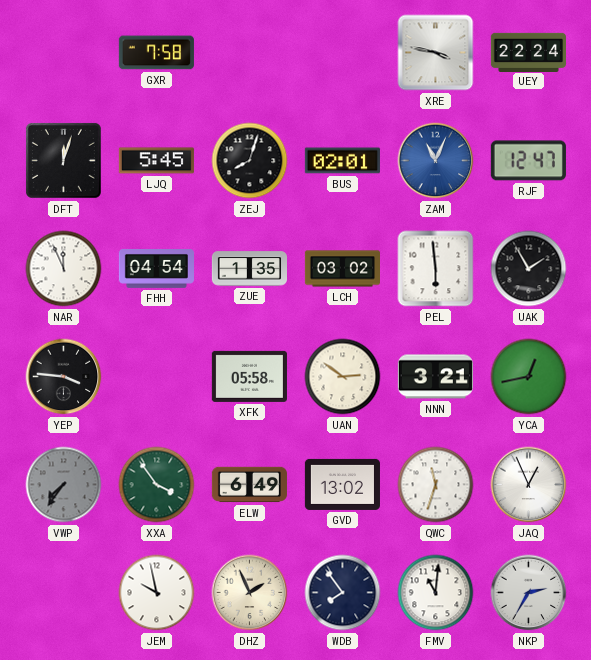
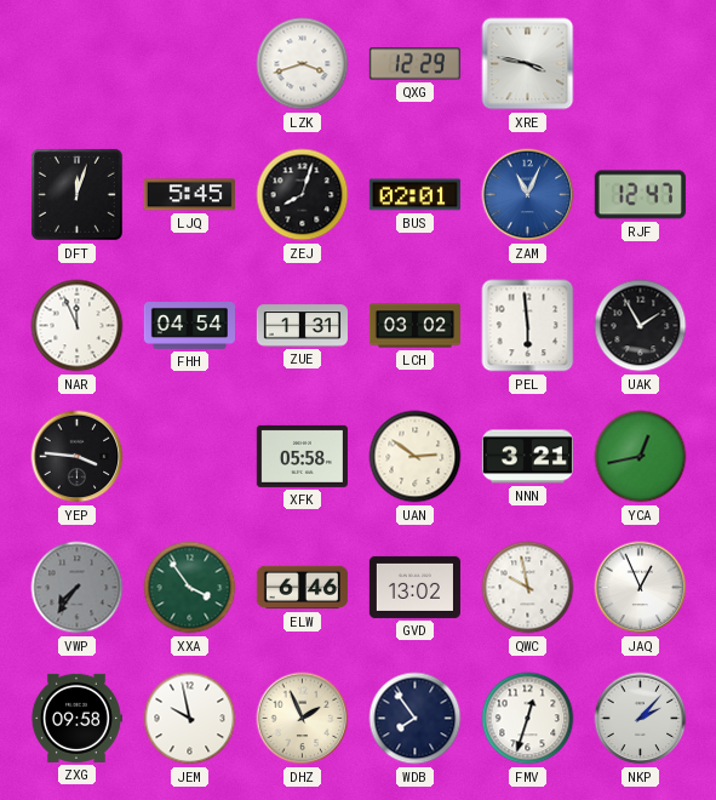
GXR: 7:58 -> none (156, 53)
LZK: none -> 3:42 (303, 64)
QXG: none -> 12:29 (414, 64)
UEY: 22:24 -> none (528, 52)
ZUE: 1:35 -> 1:31 (302, 326)
ELW: 6:49 -> 6:46 (302, 588)
QWC: 11:33 -> 9:58 (528, 588)
ZXG: none -> 09:58 (76, 718)
FMV: 11:01 -> 12:33 (528, 719)
NKP: 2:35 -> 2:07 (641, 719)
